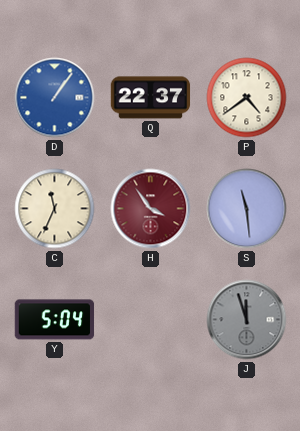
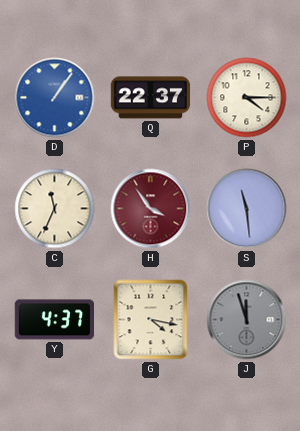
P: 4:39 -> 4:15 (247, 98)
Y: 5:04 -> 4:37 (55, 320)
G: none -> 4:17 (151, 320)
